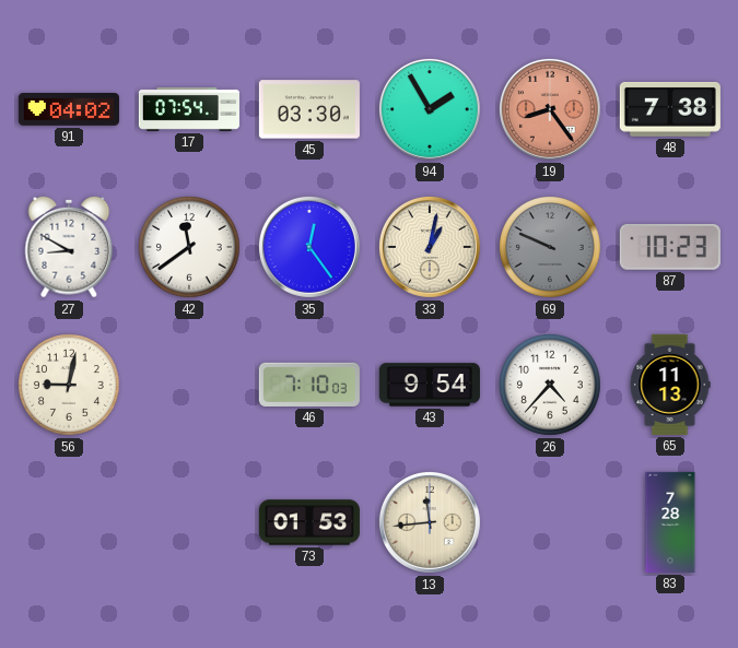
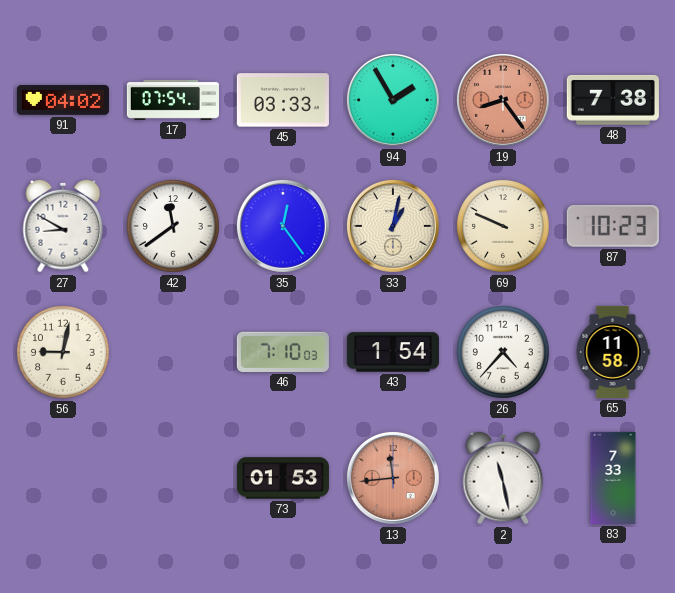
45: 03:30 -> 03:33 (283, 100)
69 dial: grey -> cream (504, 227)
43: 9:54 -> 1:54 (393, 352)
65: 11:13 -> 11:58 (613, 352)
13 dial: cream -> salmon (393, 478)
2: none -> 11:28 (503, 478)
83: 7:28 -> 7:33 (613, 478)
